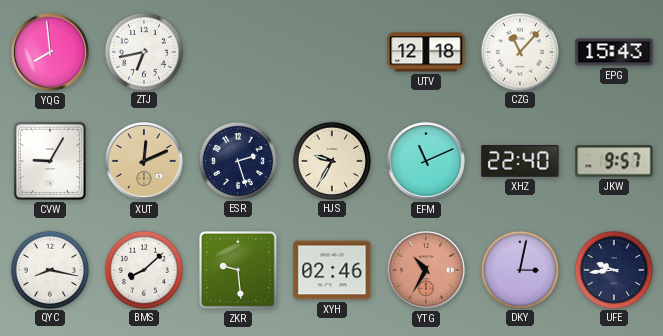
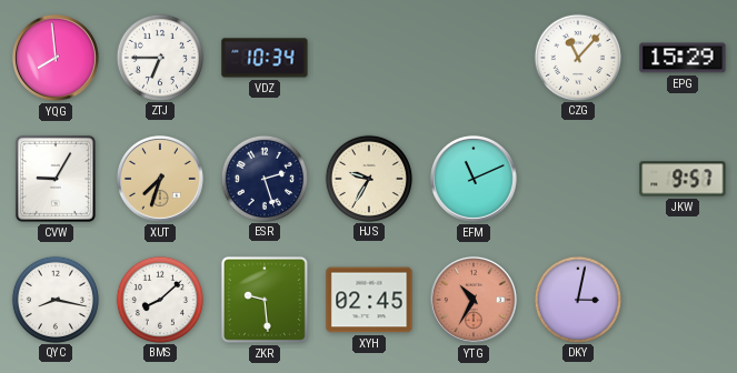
ZTJ: 6:43 -> 6:45 (159, 57)
VDZ: none -> 10:34 (265, 58)
UTV: 12:18 -> none (426, 52)
EPG: 15:43 -> 15:29 (683, 58)
XUT: 12:11 -> 7:33 (160, 179)
XHZ: 22:40 -> none (520, 162)
XYH: 02:46 -> 02:45 (369, 300)
UFE: 9:44 -> none (613, 269)
